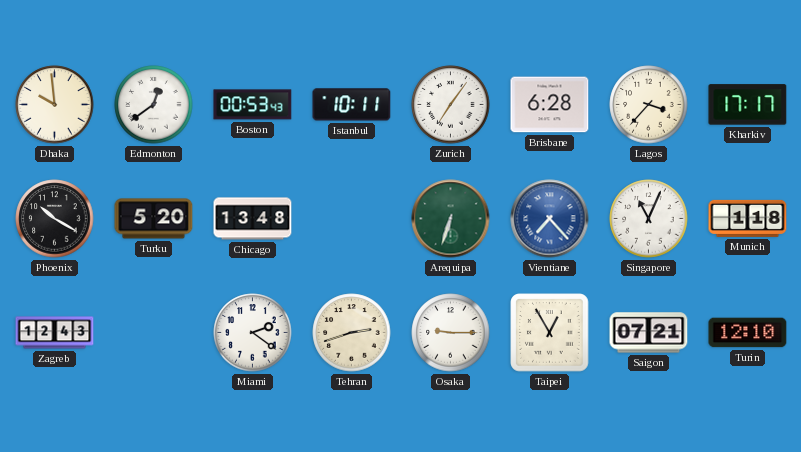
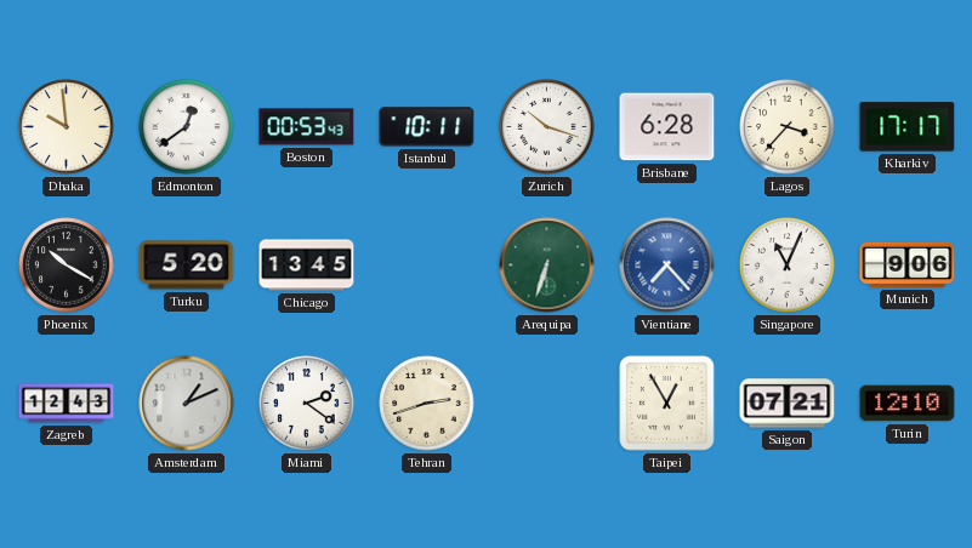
Zurich: 7:06 -> 10:18 (547, 127)
Chicago: 13:48 -> 13:45 (307, 266)
Munich: 1:18 -> 9:06 (908, 264)
Amsterdam: none -> 1:11 (187, 404)
Osaka: 9:15 -> none (451, 333)
